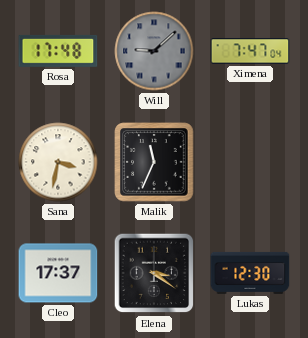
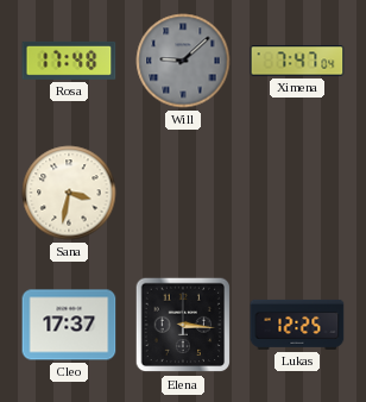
Malik: 11:34 -> none (154, 162)
Elena: 3:21 -> 3:16 (183, 325)
Lukas: 12:30 -> 12:25 (297, 325)
